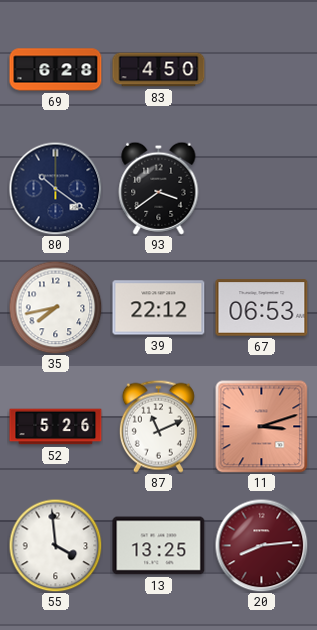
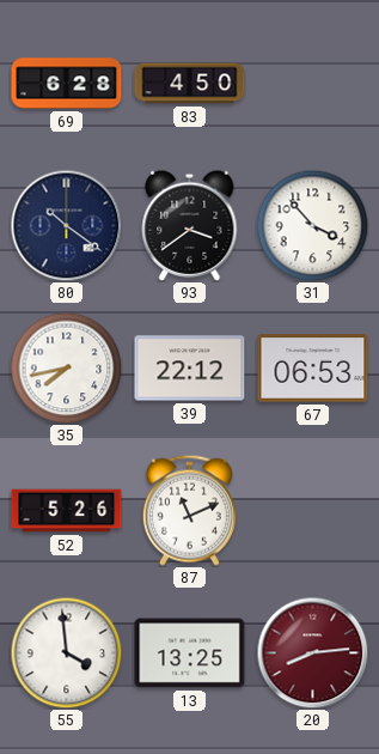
31: none -> 3:53 (312, 225)
11: 3:12 -> none (261, 426)
